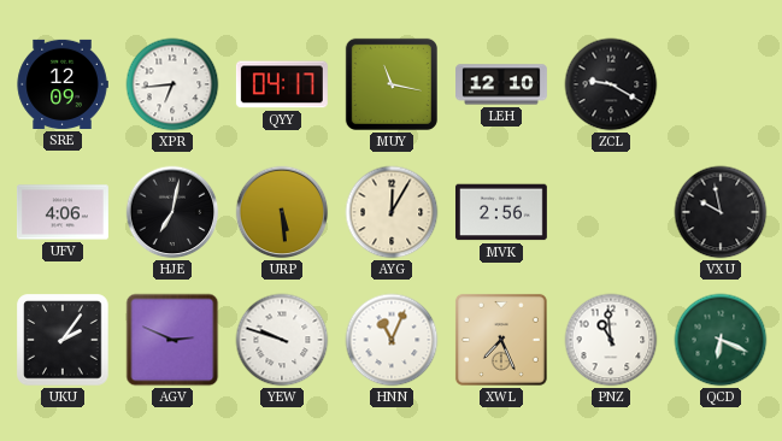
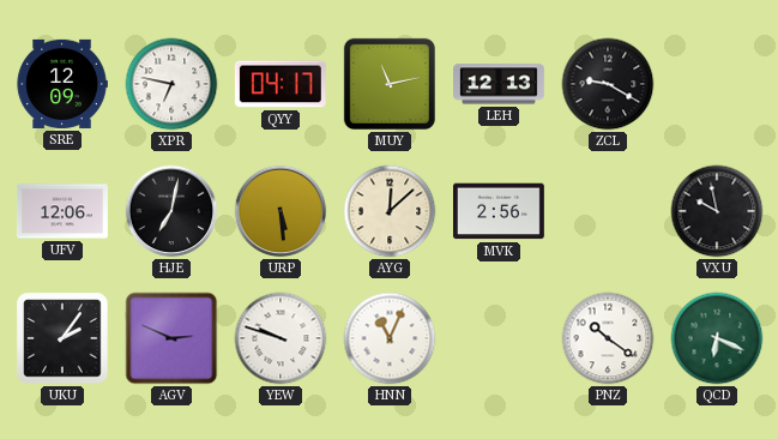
XPR: 6:44 -> 6:47 (171, 84)
MUY: 11:17 -> 11:13 (390, 84)
LEH: 12:10 -> 12:13 (500, 84)
UFV: 4:06 -> 12:06 (62, 211)
AYG: 12:05 -> 12:08 (390, 211)
XWL: 7:26 -> none (501, 340)
PNZ: 10:59 -> 10:21 (608, 338)
